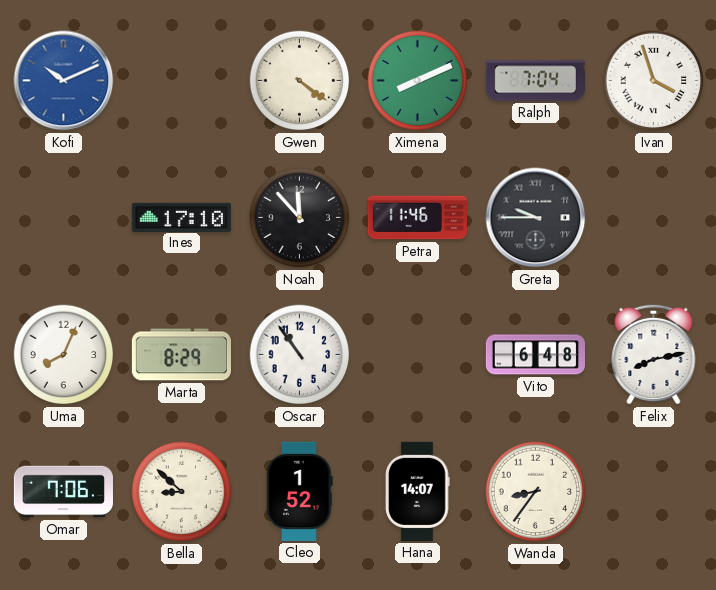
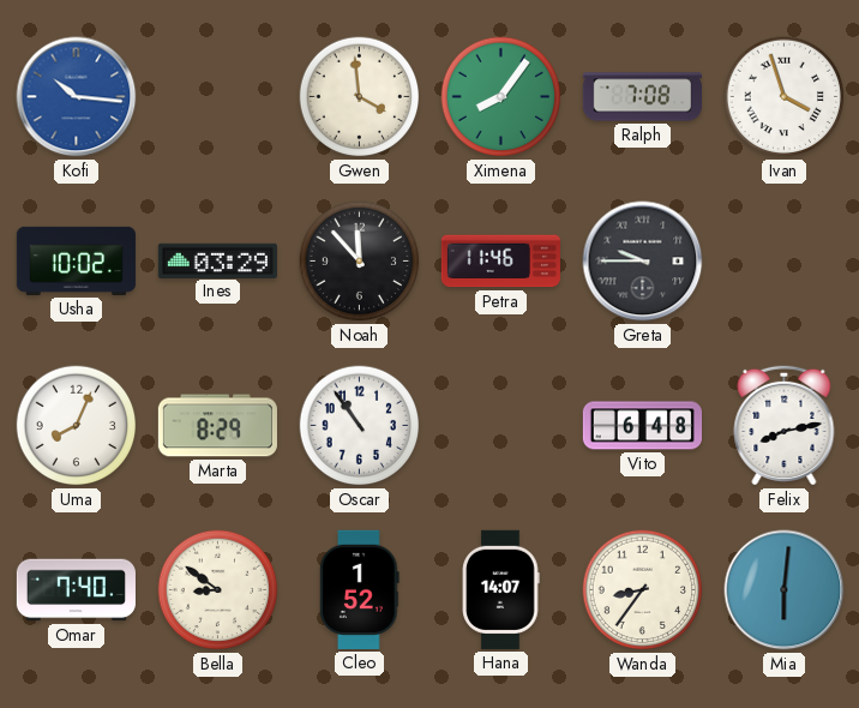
Kofi: 10:11 -> 10:16 (77, 97)
Gwen: 4:21 -> 3:59 (360, 97)
Ximena: 8:11 -> 8:06 (501, 97)
Ralph: 7:04 -> 7:08 (642, 97)
Usha: none -> 10:02 (76, 260)
Ines: 17:10 -> 03:29 (217, 260)
Omar: 7:06 -> 7:40 (76, 590)
Bella: 8:52 -> 8:51 (218, 590)
Mia: none -> 6:01 (785, 590)
